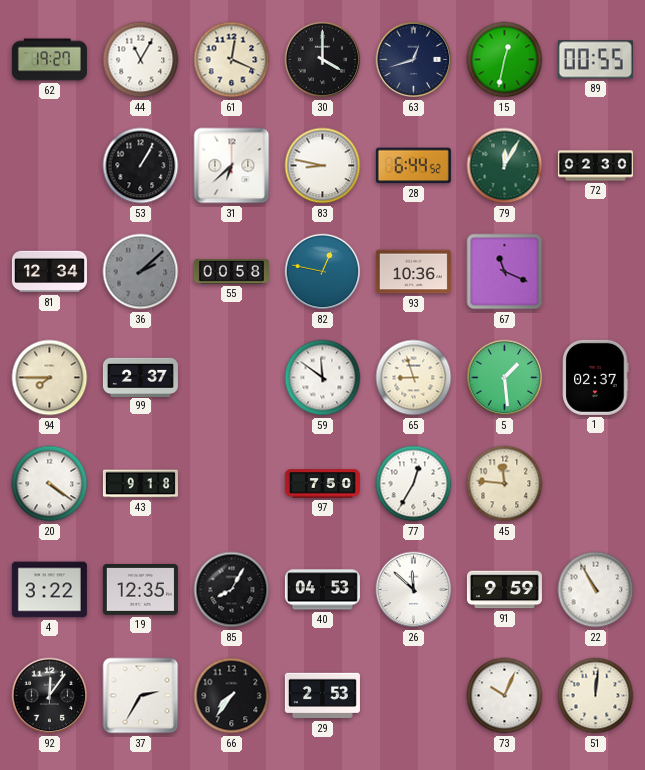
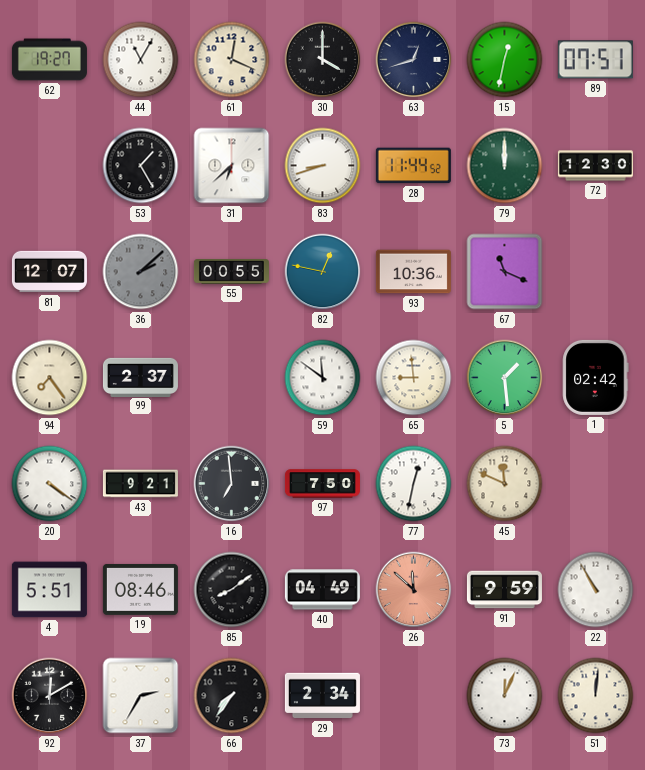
89: 00:55 -> 07:51 (595, 60)
53: 1:05 -> 1:25 (141, 166)
83: 8:47 -> 8:42 (323, 166)
28: 6:44 -> 11:44 (413, 166)
79: 12:05 -> 12:00 (505, 166)
72: 02:30 -> 12:30 (595, 166)
81: 12:34 -> 12:07 (49, 272)
55: 00:58 -> 00:55 (231, 272)
94: 7:45 -> 7:24 (50, 378)
65: 8:57 -> 8:59 (414, 378)
1: 02:37 -> 02:42 (596, 377)
43: 9:18 -> 9:21 (140, 484)
16: none -> 6:59 (232, 484)
77: 12:35 -> 12:32 (414, 484)
45: 11:46 -> 11:49 (505, 484)
4: 3:22 -> 5:51 (49, 590)
19: 12:35 -> 08:46 (140, 589)
85: 8:05 -> 8:09 (232, 590)
40: 04:53 -> 04:49 (322, 590)
26 dial: white -> salmon (414, 590)
92: 12:06 -> 12:10 (50, 696)
29: 2:53 -> 2:34 (322, 696)
73: 10:04 -> 12:04 (505, 696)
